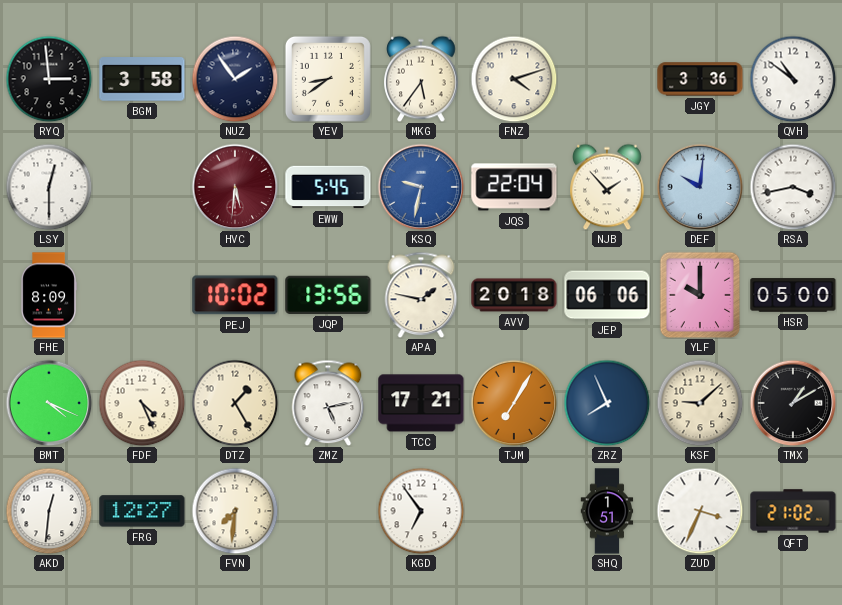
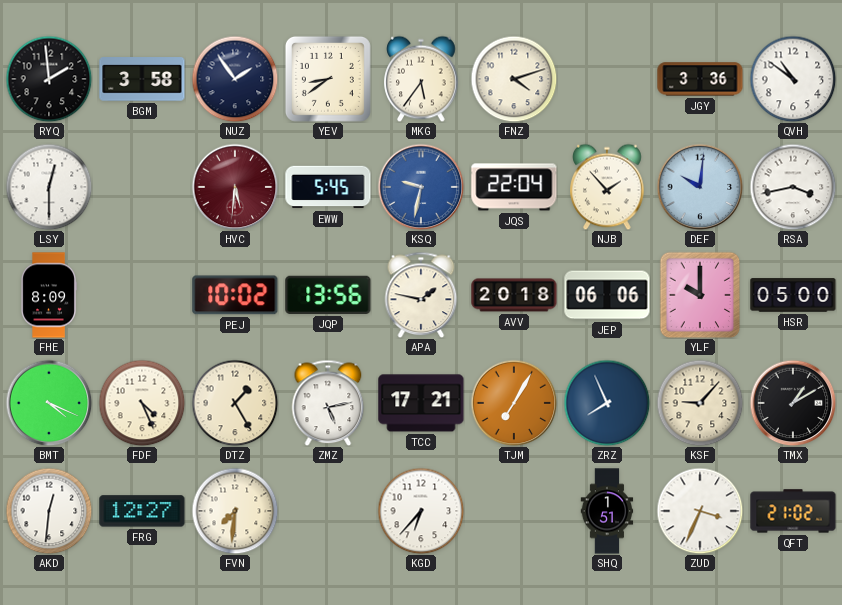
RYQ: 2:59 -> 1:59 (49, 79)
KSF: 9:08 -> 9:07 (700, 403)
KGD: 6:54 -> 6:37 (421, 511)
